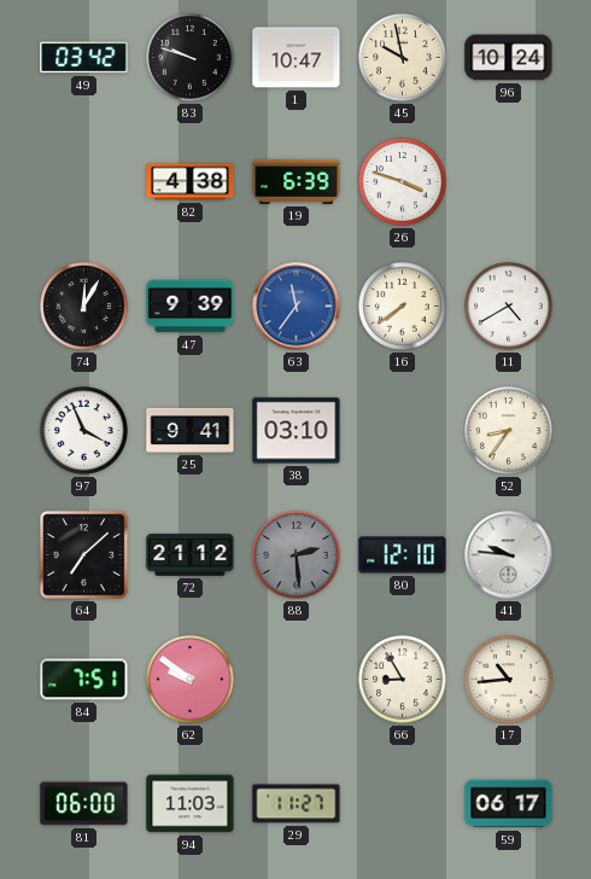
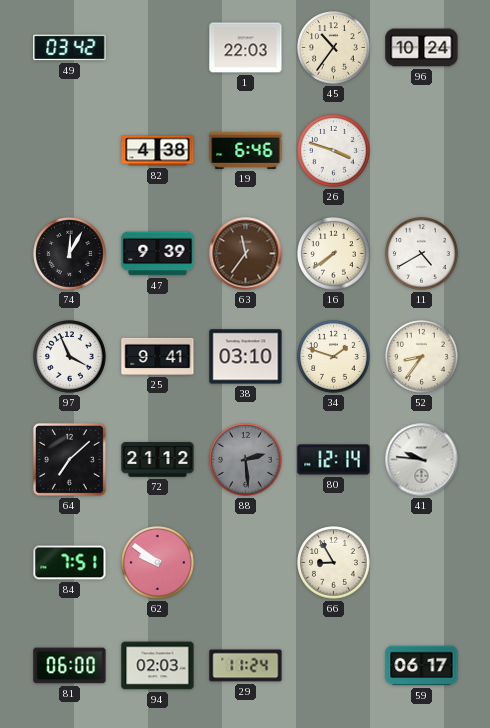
83: 9:48 -> none (191, 58)
1: 10:47 -> 22:03 (246, 48)
45: 9:58 -> 10:36 (334, 48)
19: 6:39 -> 6:46 (246, 150)
63 dial: blue -> brown (246, 254)
34: none -> 1:48 (334, 357)
80: 12:10 -> 12:14 (334, 460)
17: 10:44 -> none (509, 680)
94: 11:03 -> 02:03 (158, 666)
29: 11:27 -> 11:24 (246, 666)
